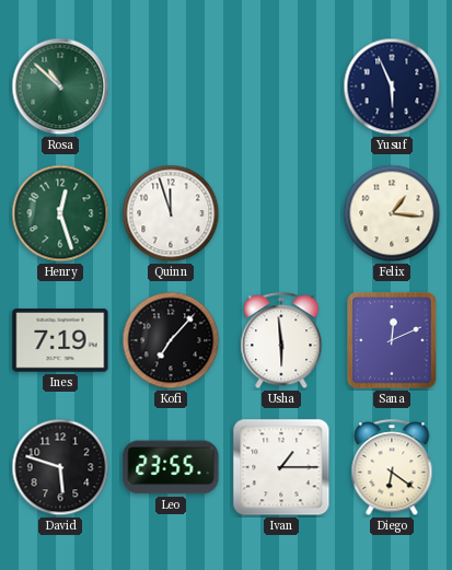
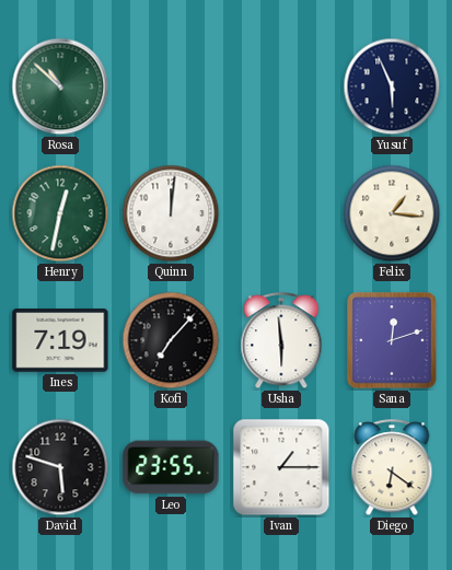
Henry: 12:27 -> 12:32 (60, 213)
Quinn: 11:57 -> 12:01 (171, 213)
Sana: 12:11 -> 12:12 (392, 340)
